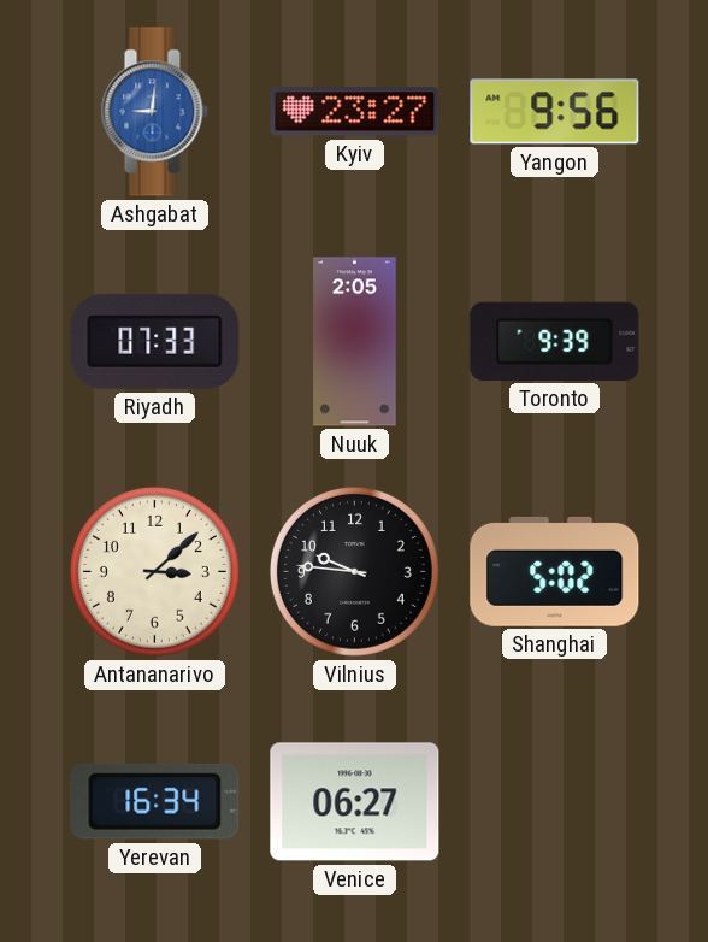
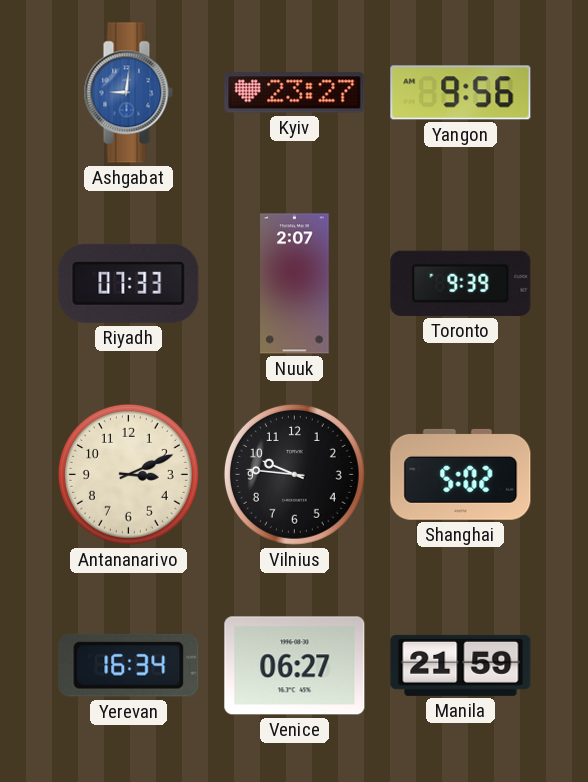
Nuuk: 2:05 -> 2:07 (295, 284)
Antananarivo: 3:08 -> 3:11 (128, 474)
Manila: none -> 21:59 (461, 665)
